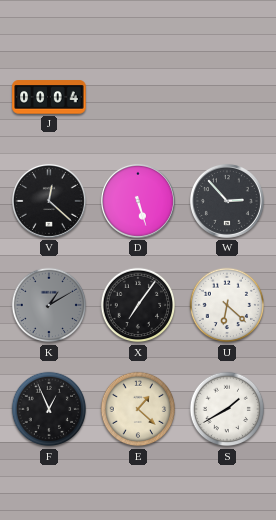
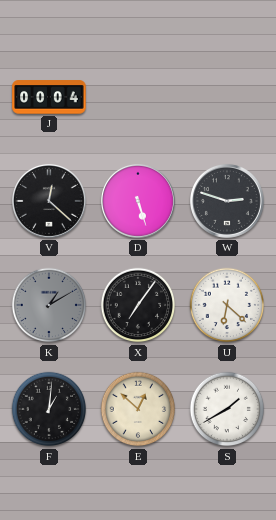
W: 2:53 -> 2:48 (227, 201)
F: 12:56 -> 1:01 (49, 409)
E: 1:22 -> 12:52 (138, 409)
